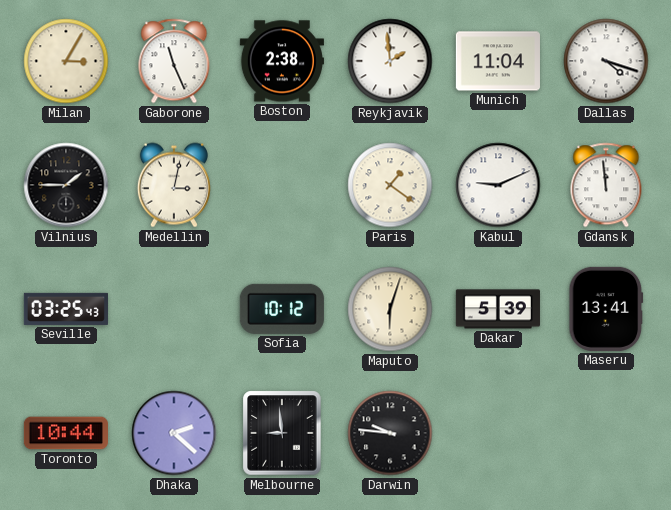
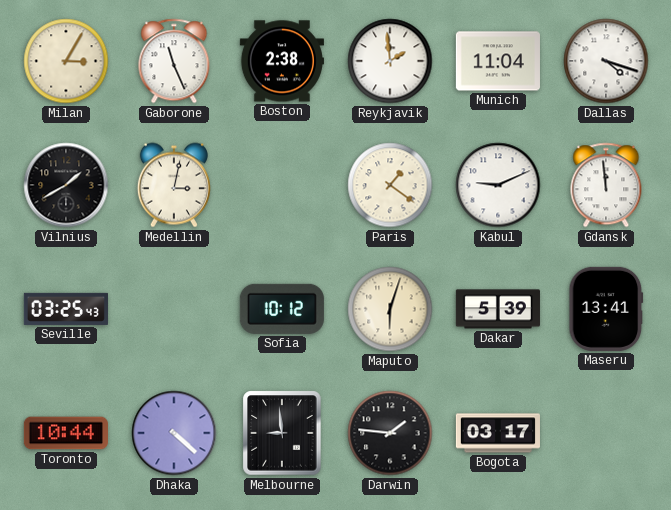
Vilnius: 1:45 -> 1:40 (66, 185)
Dhaka: 2:22 -> 4:22 (174, 433)
Darwin: 9:46 -> 1:46 (390, 433)
Bogota: none -> 03:17 (498, 433)
